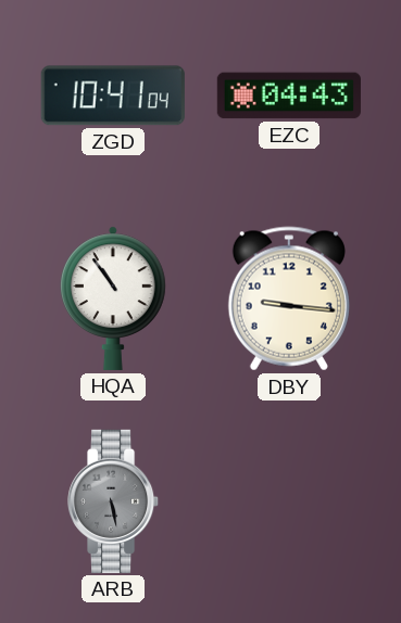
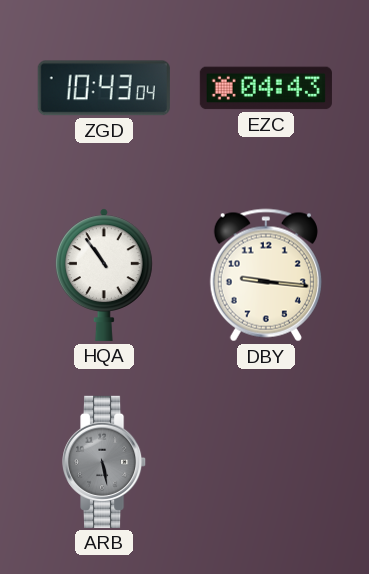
ZGD: 10:41 -> 10:43 (104, 88)
